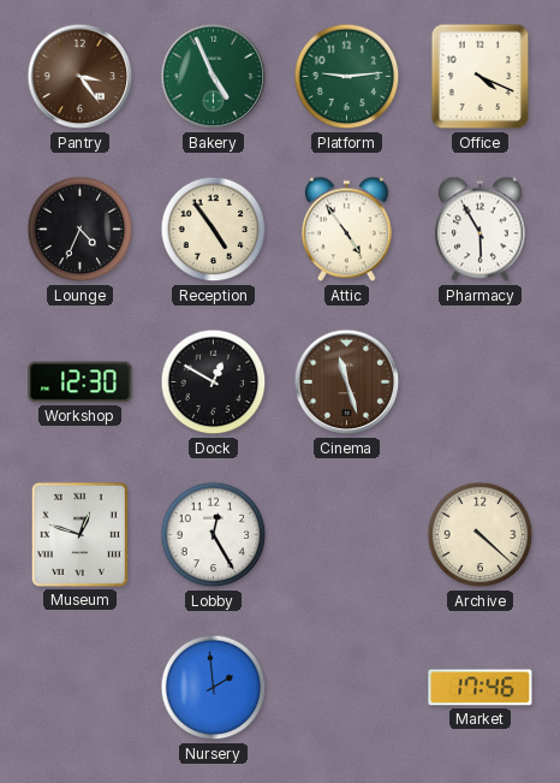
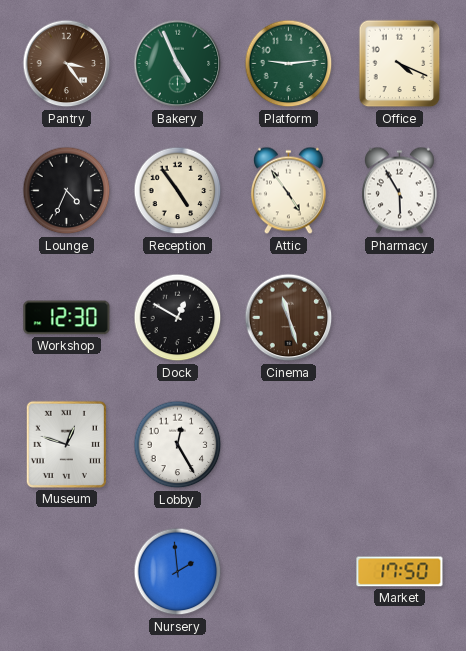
Archive: 4:22 -> none (481, 535)
Market: 17:46 -> 17:50 (400, 572)
